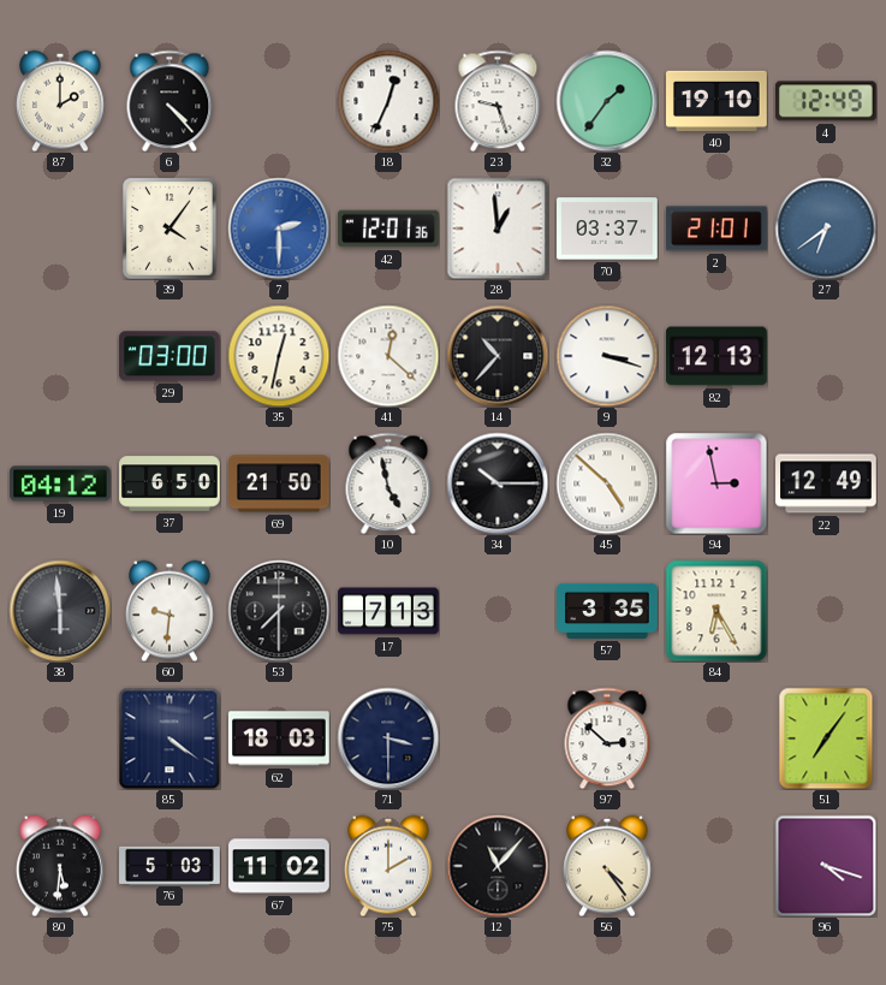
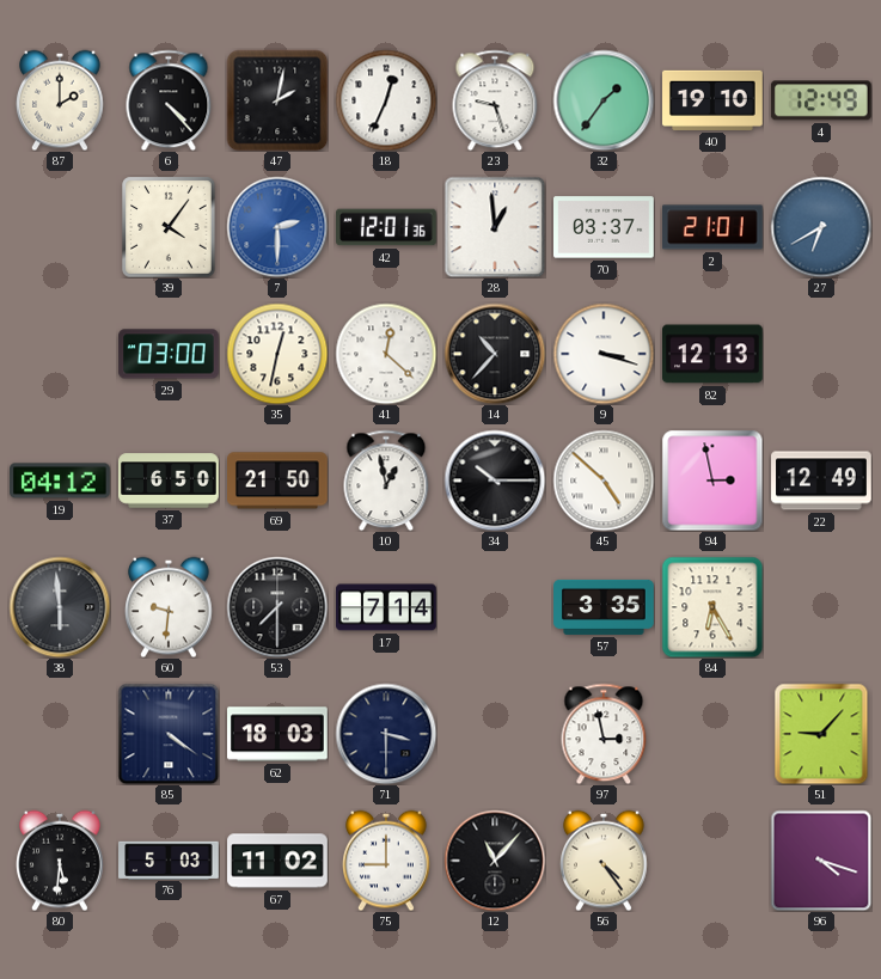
47: none -> 2:02 (277, 100)
27: 6:39 -> 6:40 (821, 227)
10: 4:58 -> 12:58 (386, 481)
17: 7:13 -> 7:14 (386, 607)
97: 2:52 -> 2:58 (604, 734)
51: 7:06 -> 9:07 (821, 734)
75: 2:00 -> 9:00 (387, 861)
